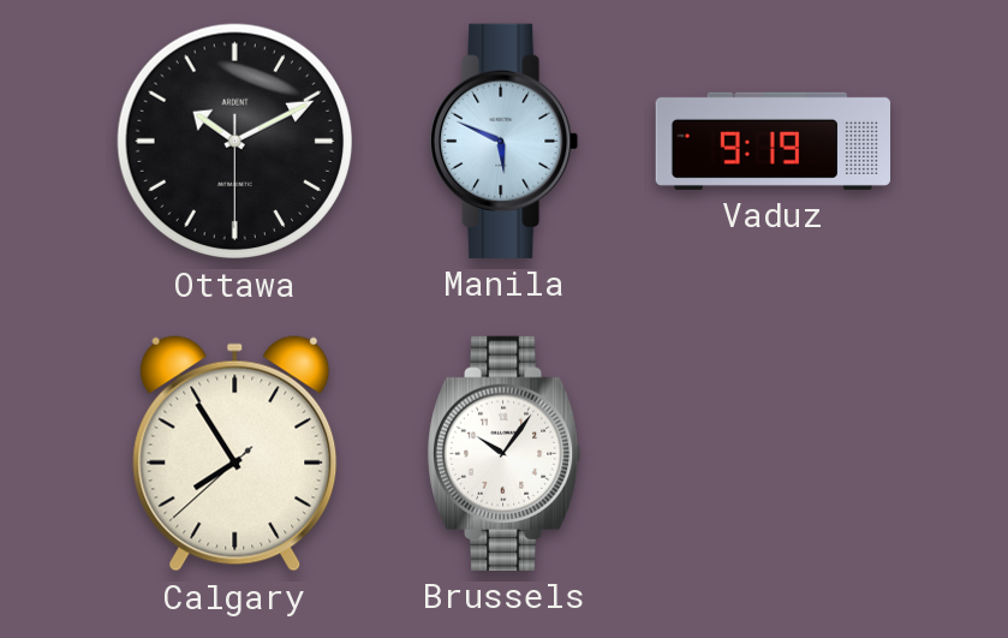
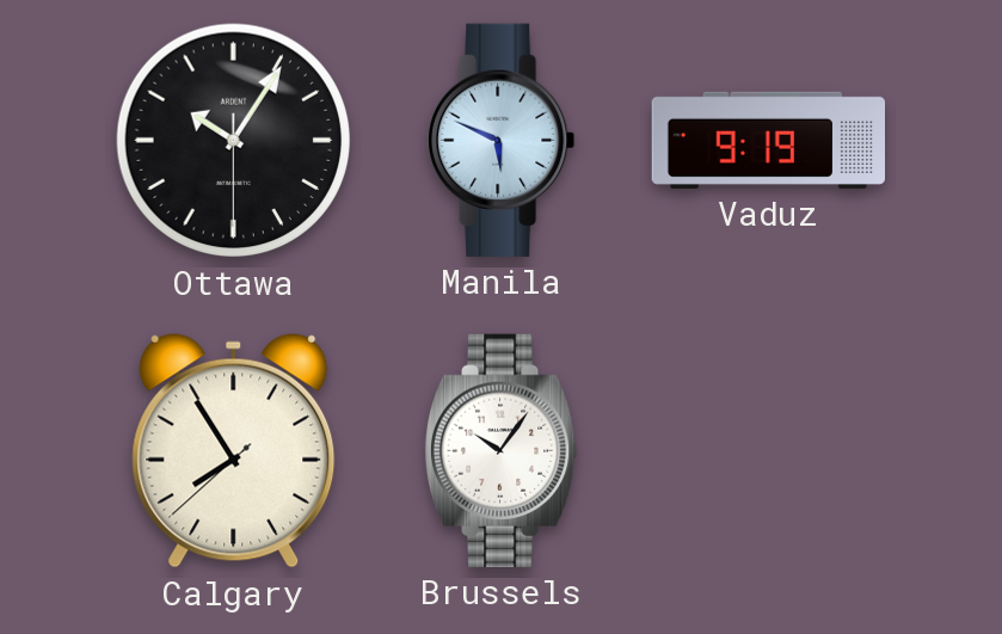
Ottawa: 10:10 -> 10:05 (234, 141)
